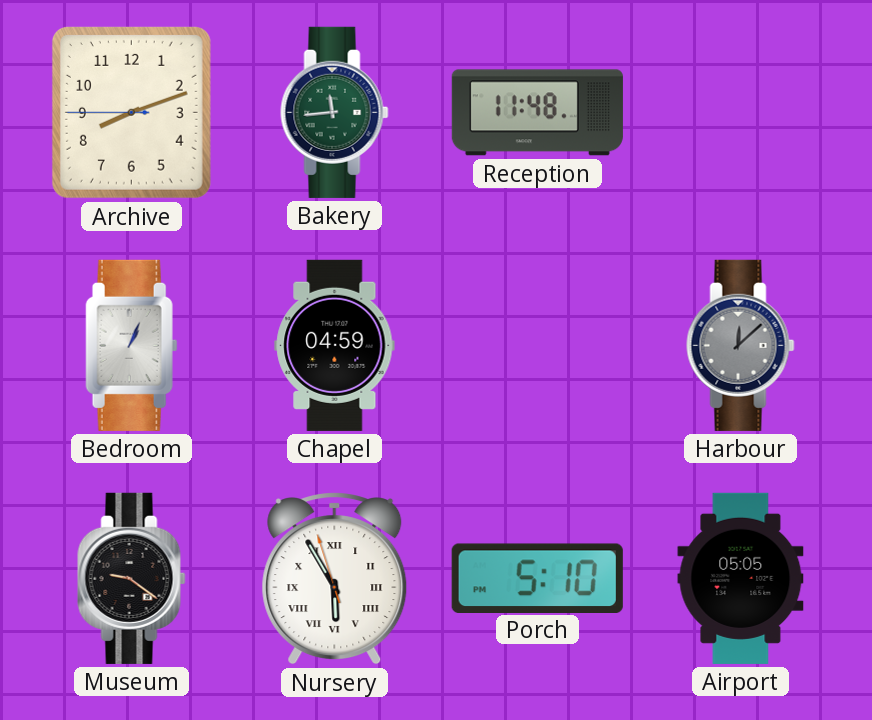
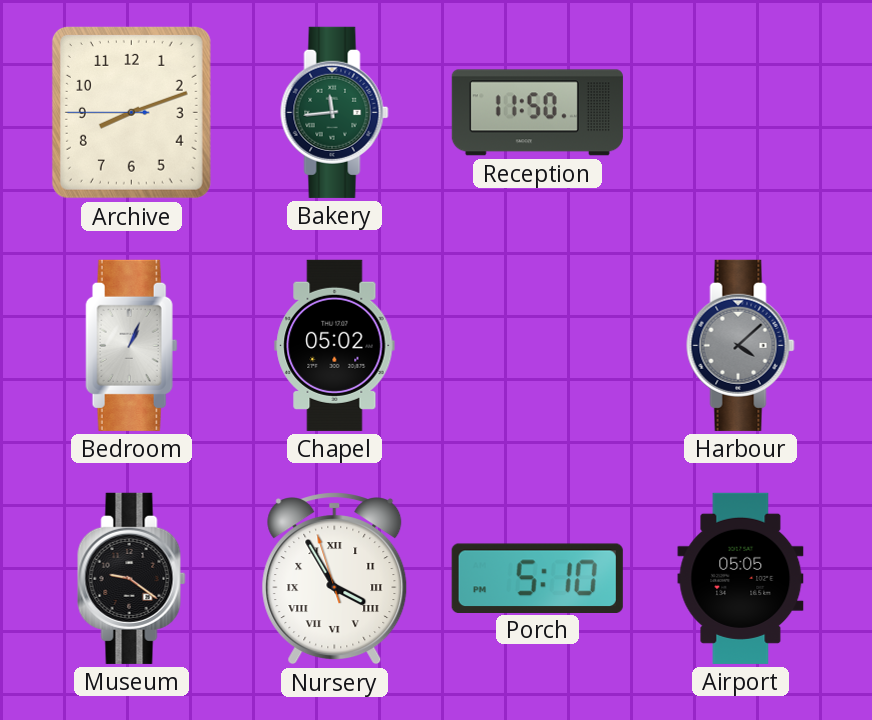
Reception: 11:48 -> 11:50 (537, 113)
Chapel: 04:59 -> 05:02 (335, 345)
Harbour: 12:08 -> 4:08 (741, 345)
Nursery: 5:54 -> 3:54 (335, 579)
